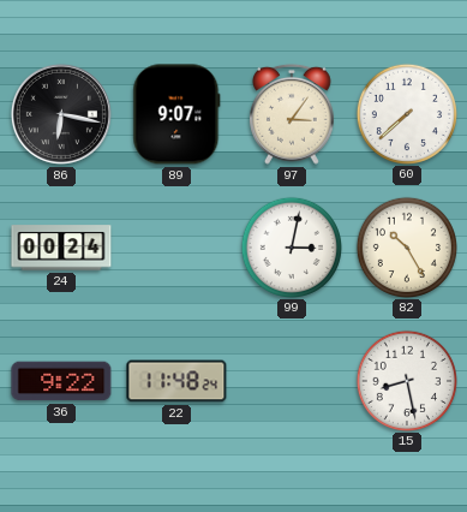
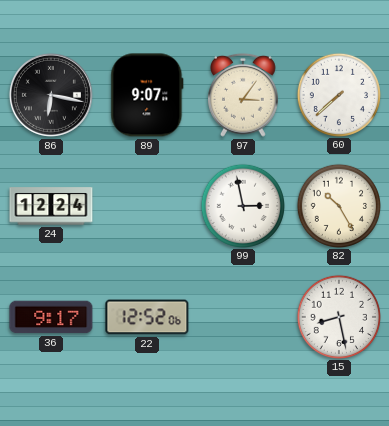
24: 00:24 -> 12:24 (51, 206)
99: 3:02 -> 2:58 (242, 205)
36: 9:22 -> 9:17 (51, 317)
22: 11:48 -> 12:52 (147, 317)
